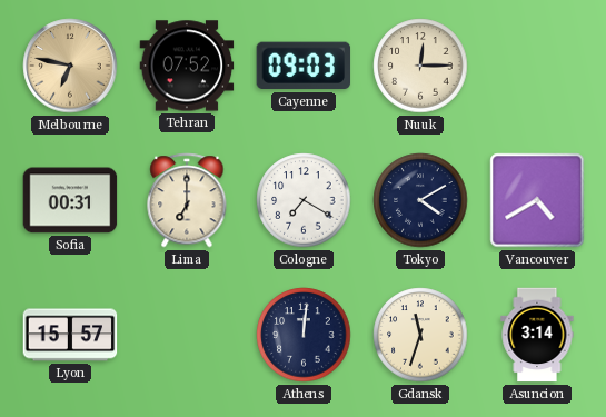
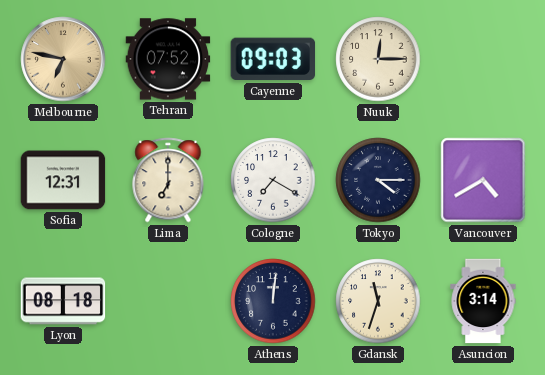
Sofia: 00:31 -> 12:31 (63, 180)
Tokyo: 4:10 -> 4:15 (378, 180)
Lyon: 15:57 -> 08:18 (63, 301)
